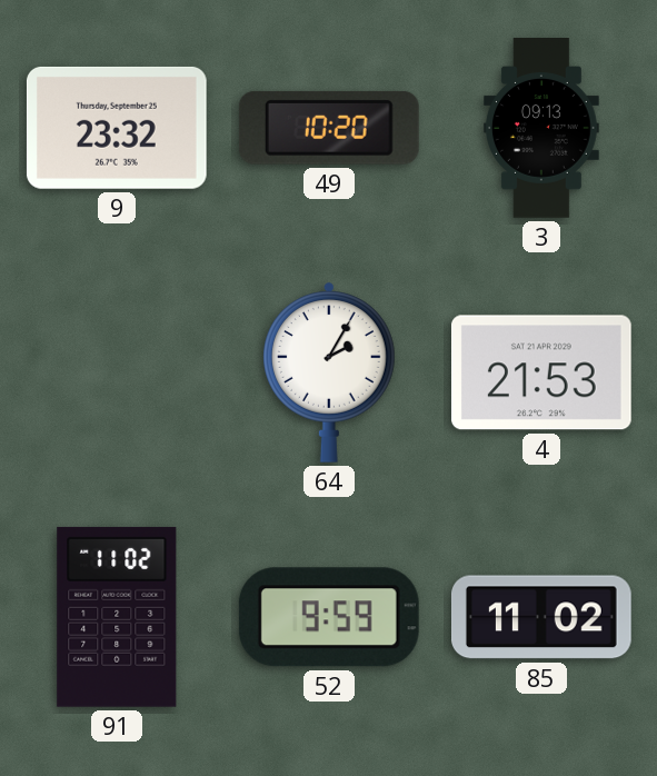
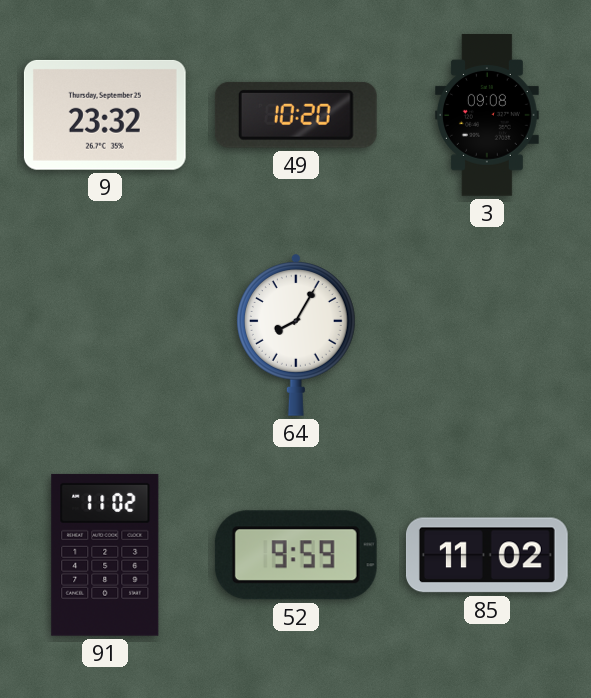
3: 09:13 -> 09:08 (487, 116)
64: 2:05 -> 8:05 (296, 335)
4: 21:53 -> none (541, 372)
